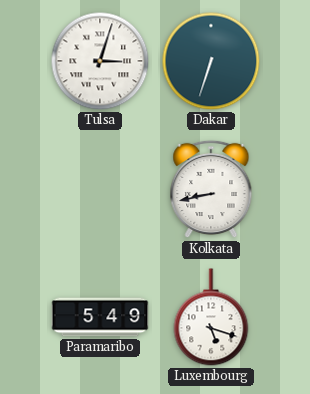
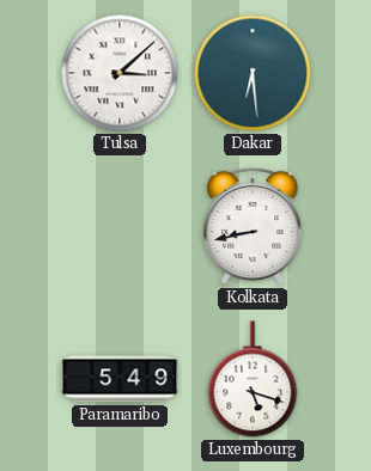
Tulsa: 3:03 -> 3:08 (120, 73)
Dakar: 6:33 -> 6:29 (253, 73)
